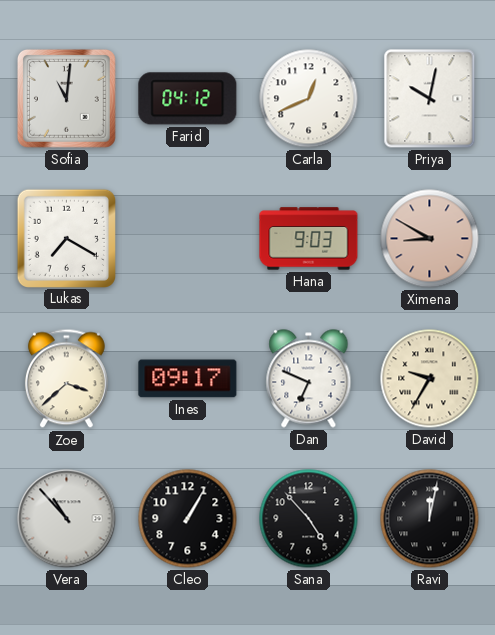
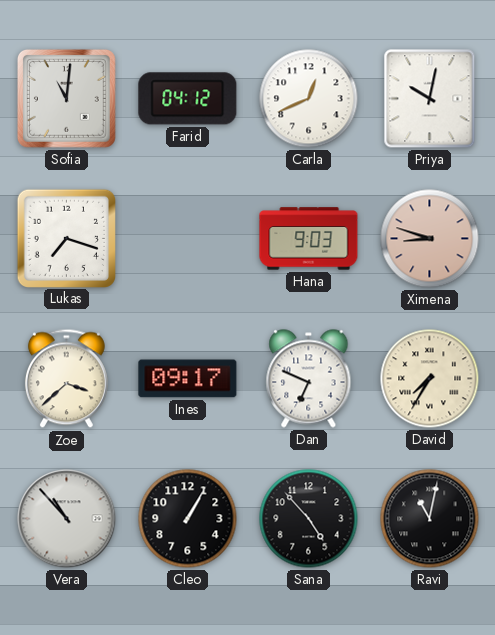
Lukas: 7:20 -> 7:18 (66, 238)
Ximena: 8:50 -> 8:48 (430, 239)
David: 9:35 -> 7:35 (430, 379)
Ravi: 12:02 -> 11:02 (430, 519)
